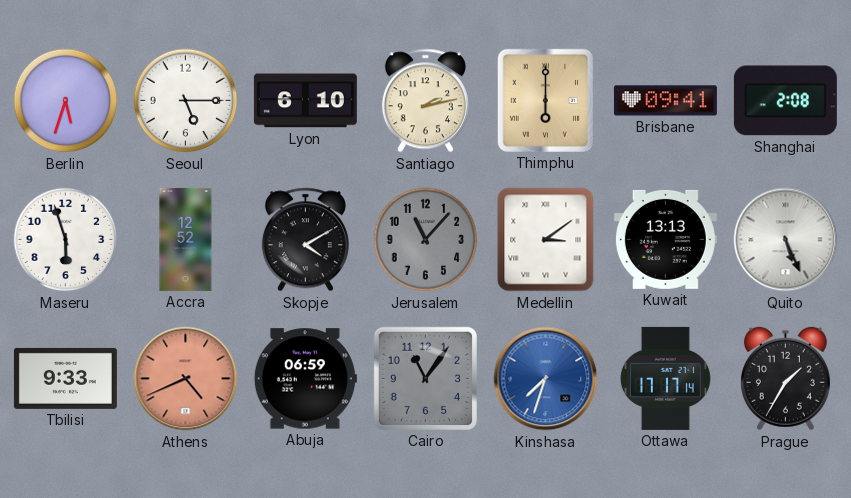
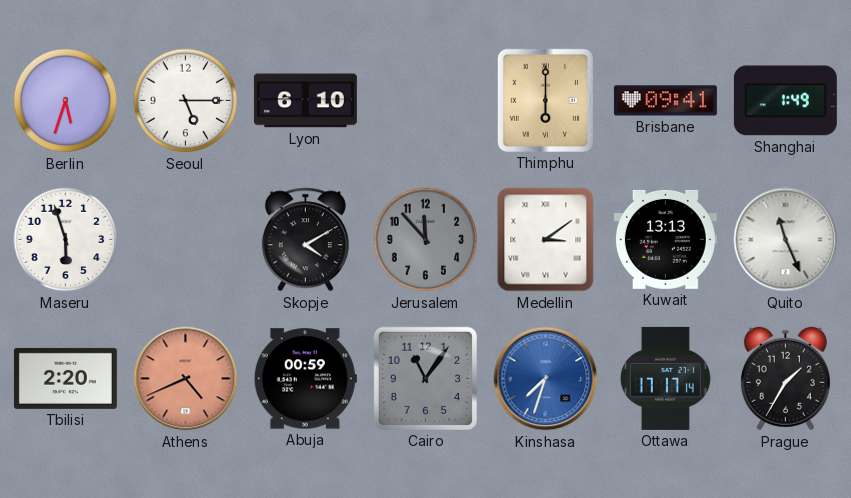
Santiago: 2:13 -> none (425, 101)
Shanghai: 2:08 -> 1:49 (785, 101)
Accra: 12:52 -> none (186, 239)
Jerusalem: 11:07 -> 11:53 (426, 240)
Quito: 5:26 -> 11:26 (786, 240)
Tbilisi: 9:33 -> 2:20 (65, 378)
Abuja: 06:59 -> 00:59 (305, 379)
